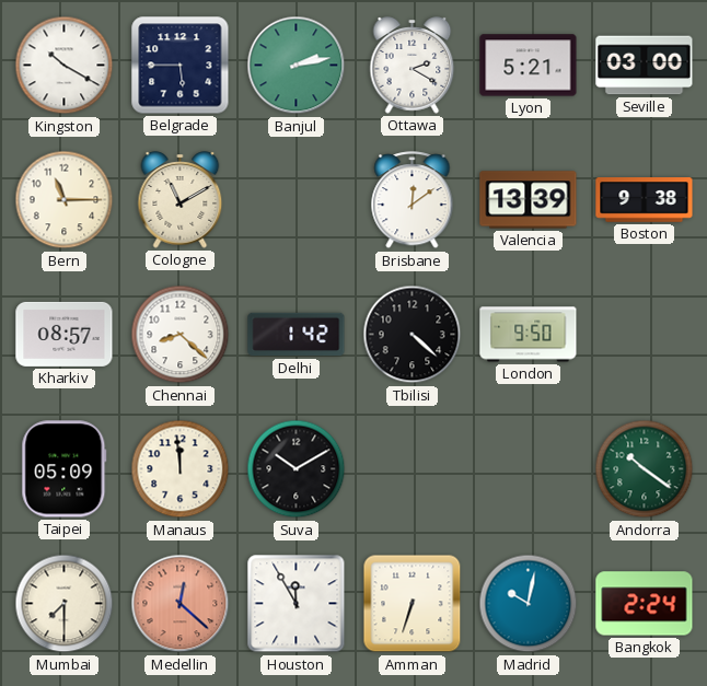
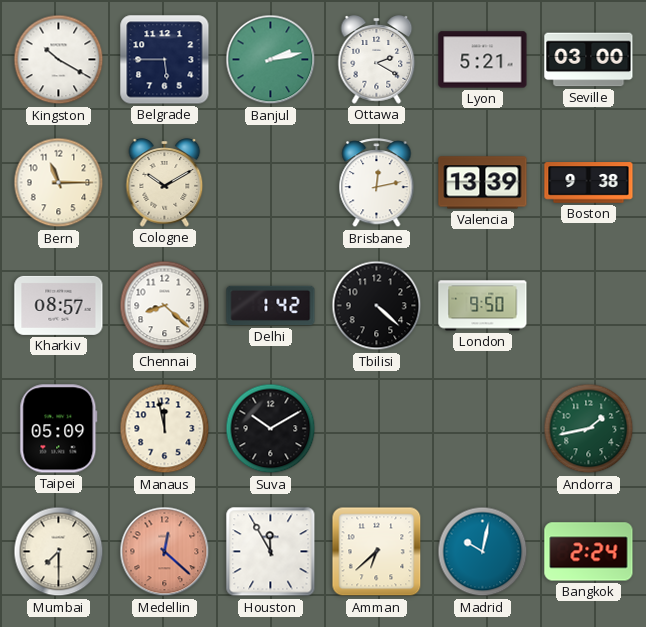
Cologne: 11:10 -> 10:10 (165, 183)
Brisbane: 12:09 -> 12:13 (377, 183)
Manaus: 11:59 -> 11:58 (165, 429)
Andorra: 10:21 -> 1:43 (589, 429)
Amman: 6:33 -> 6:38 (377, 552)
